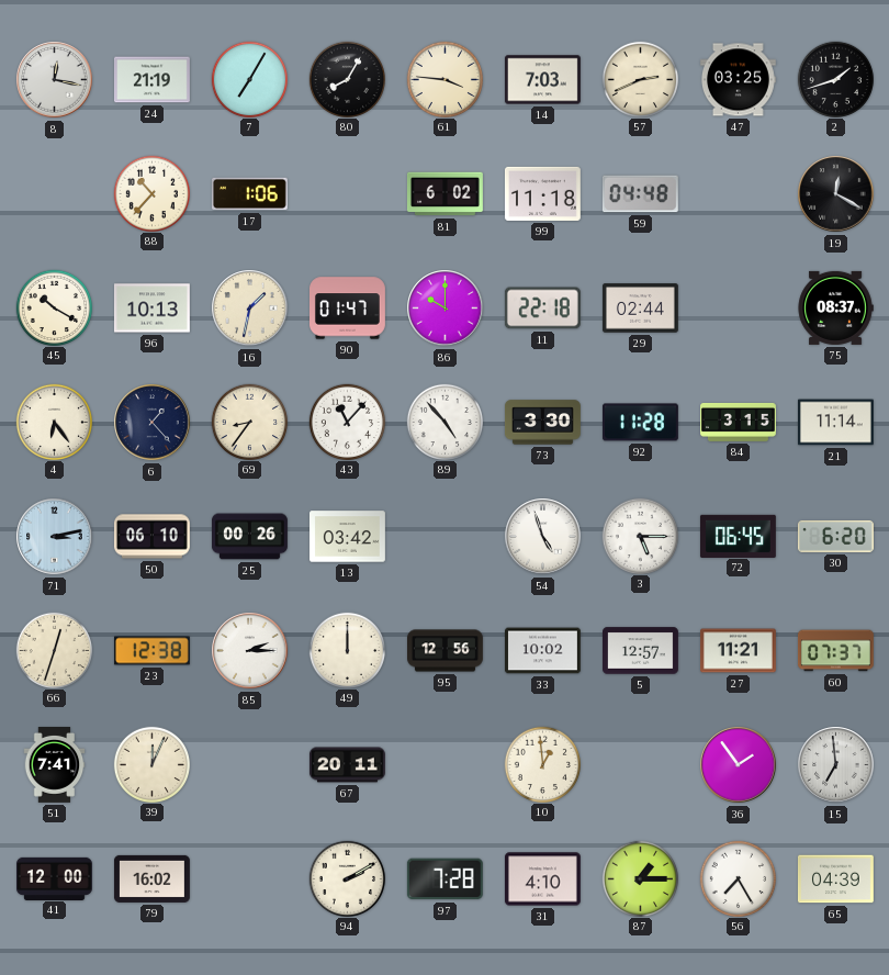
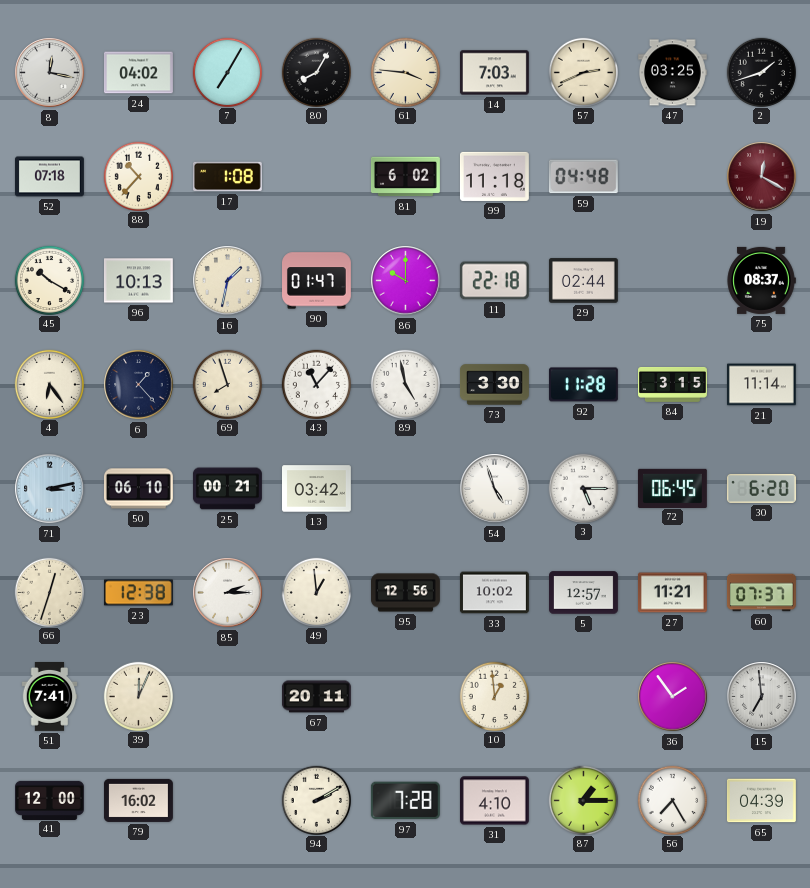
24: 21:19 -> 04:02 (139, 73)
52: none -> 07:18 (49, 177)
17: 1:06 -> 1:08 (227, 177)
19 dial: black -> burgundy (762, 177)
69: 8:36 -> 7:57 (227, 384)
89: 4:53 -> 4:58 (405, 384)
25: 00:26 -> 00:21 (228, 489)
49: 12:00 -> 12:59 (316, 592)
